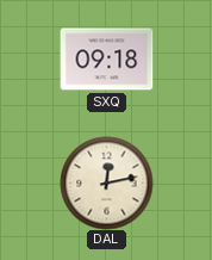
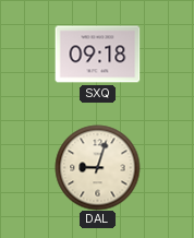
DAL: 12:13 -> 9:03 (97, 167)
